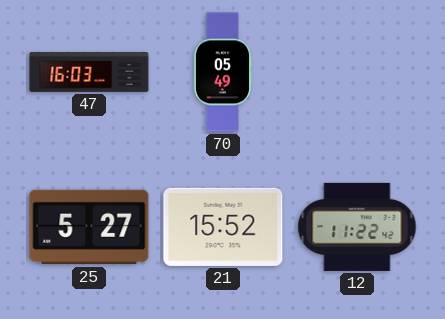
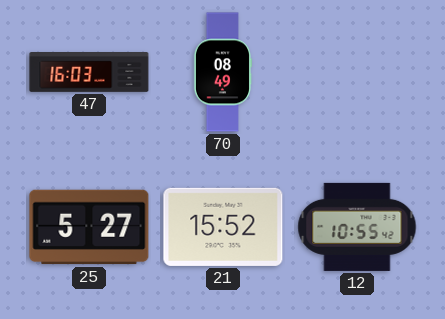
70: 05:49 -> 08:49 (223, 72)
12: 11:22 -> 10:55 (357, 227)
